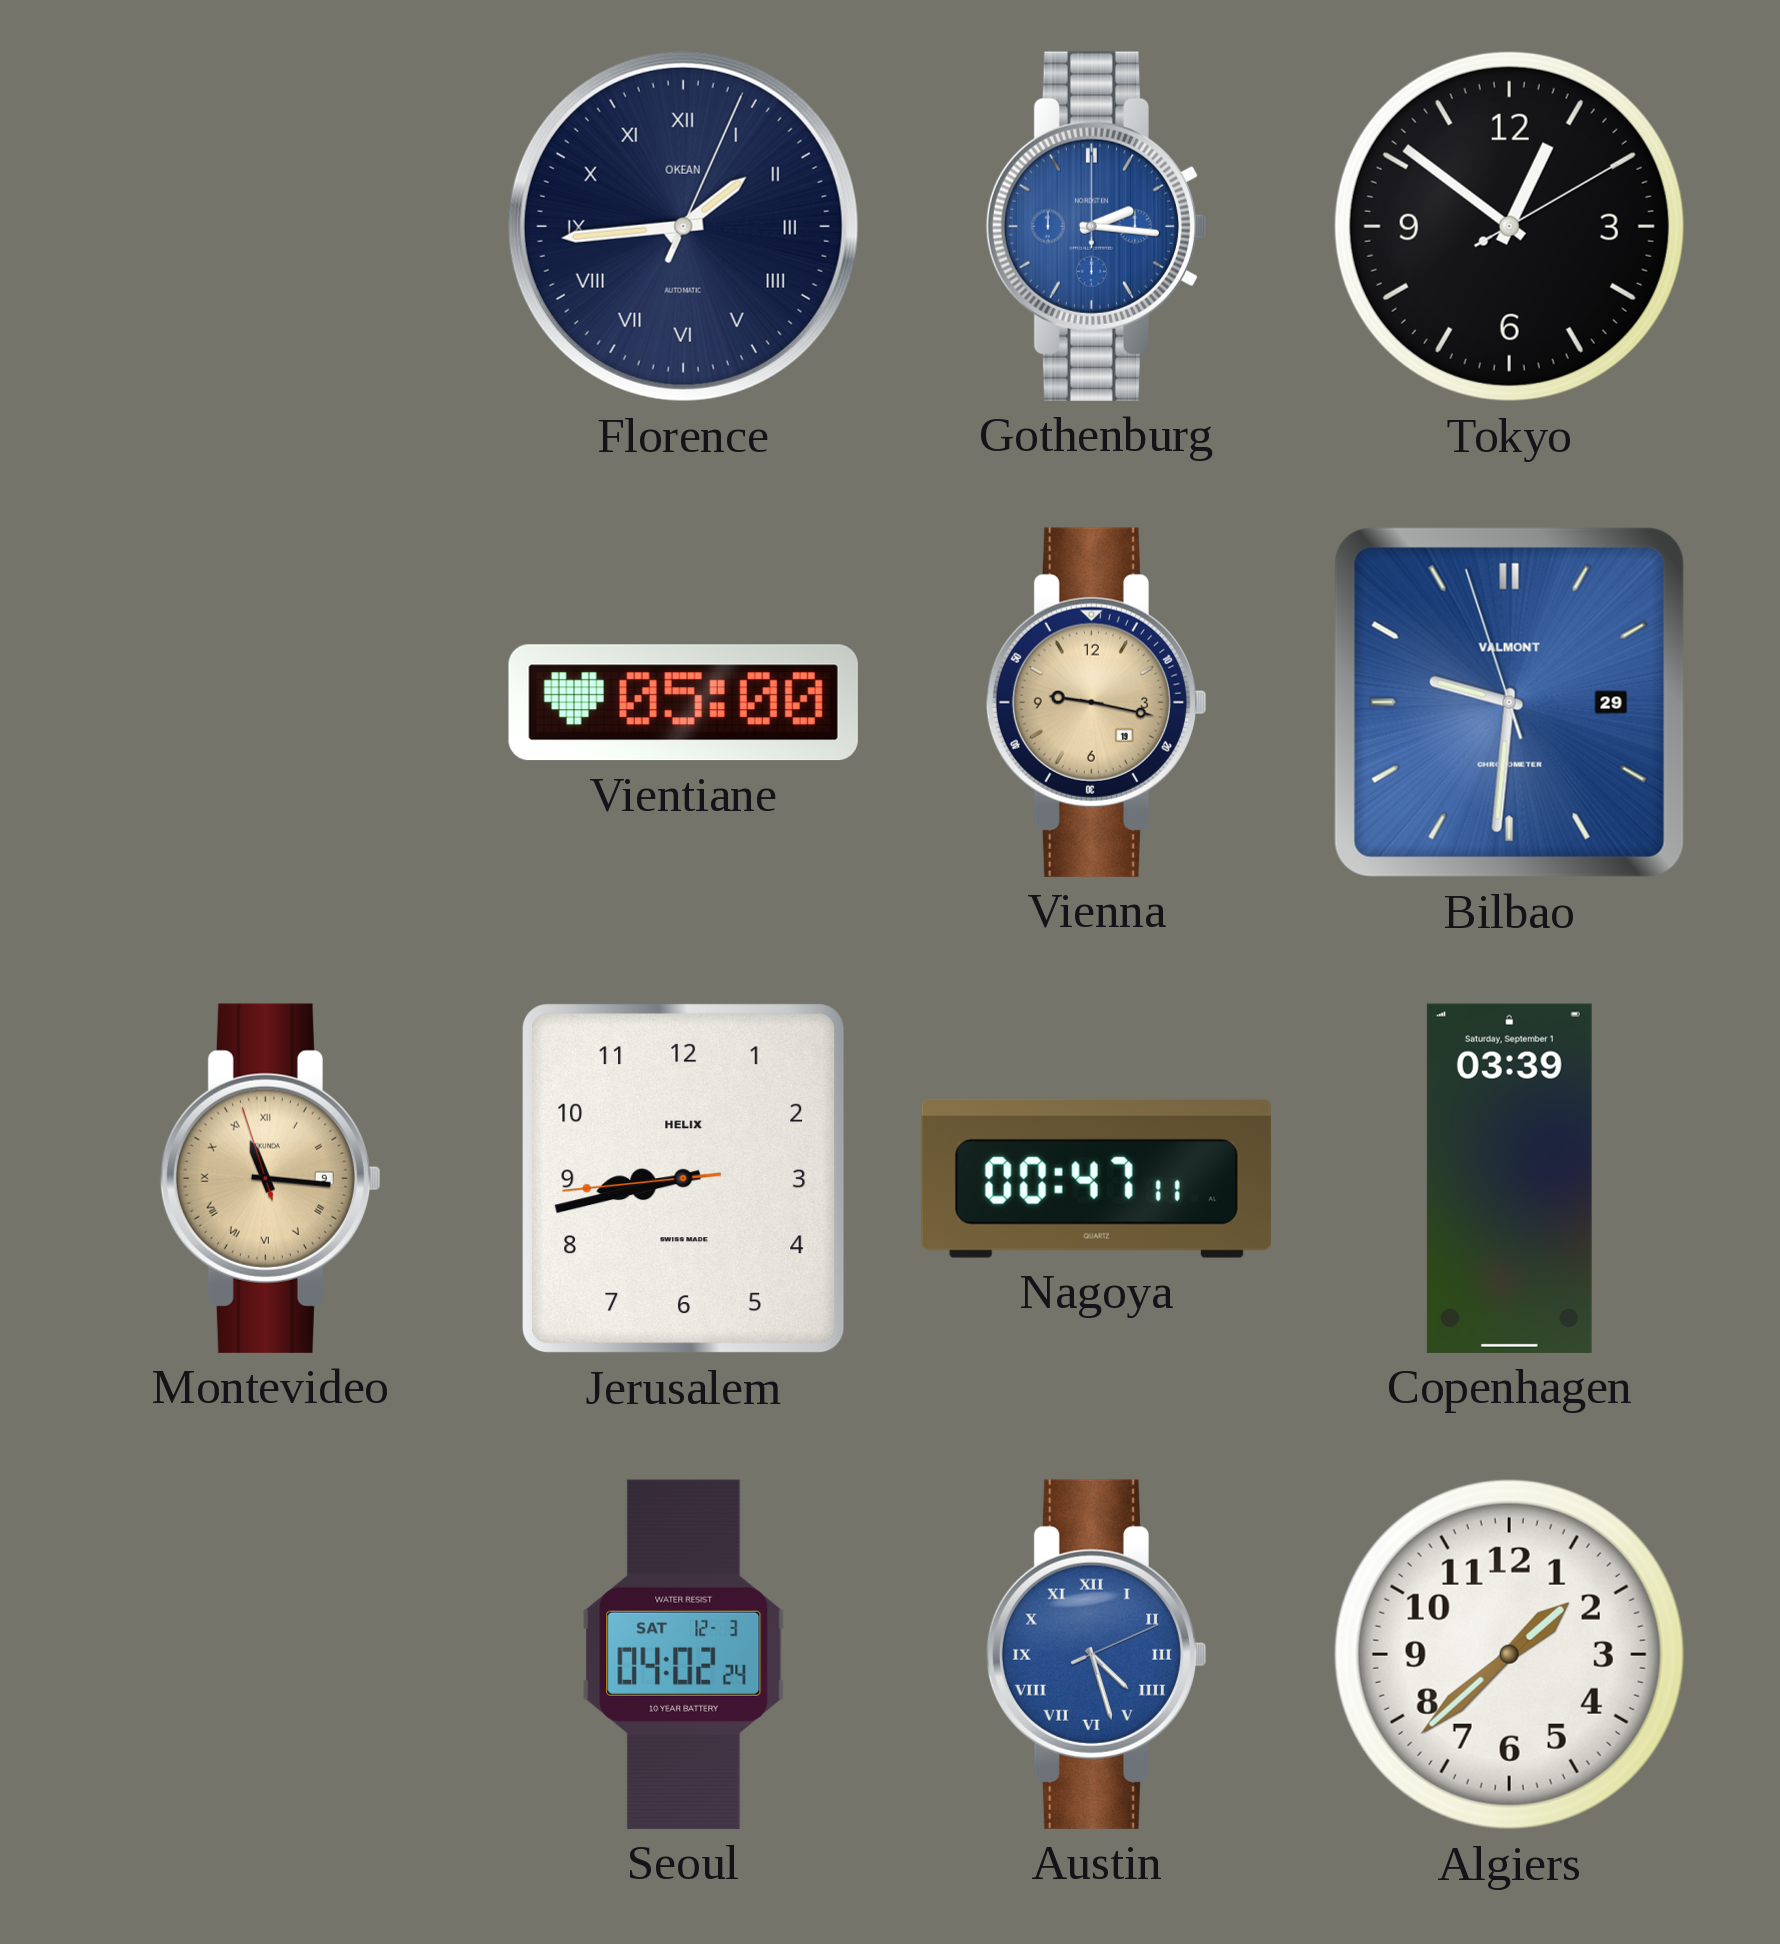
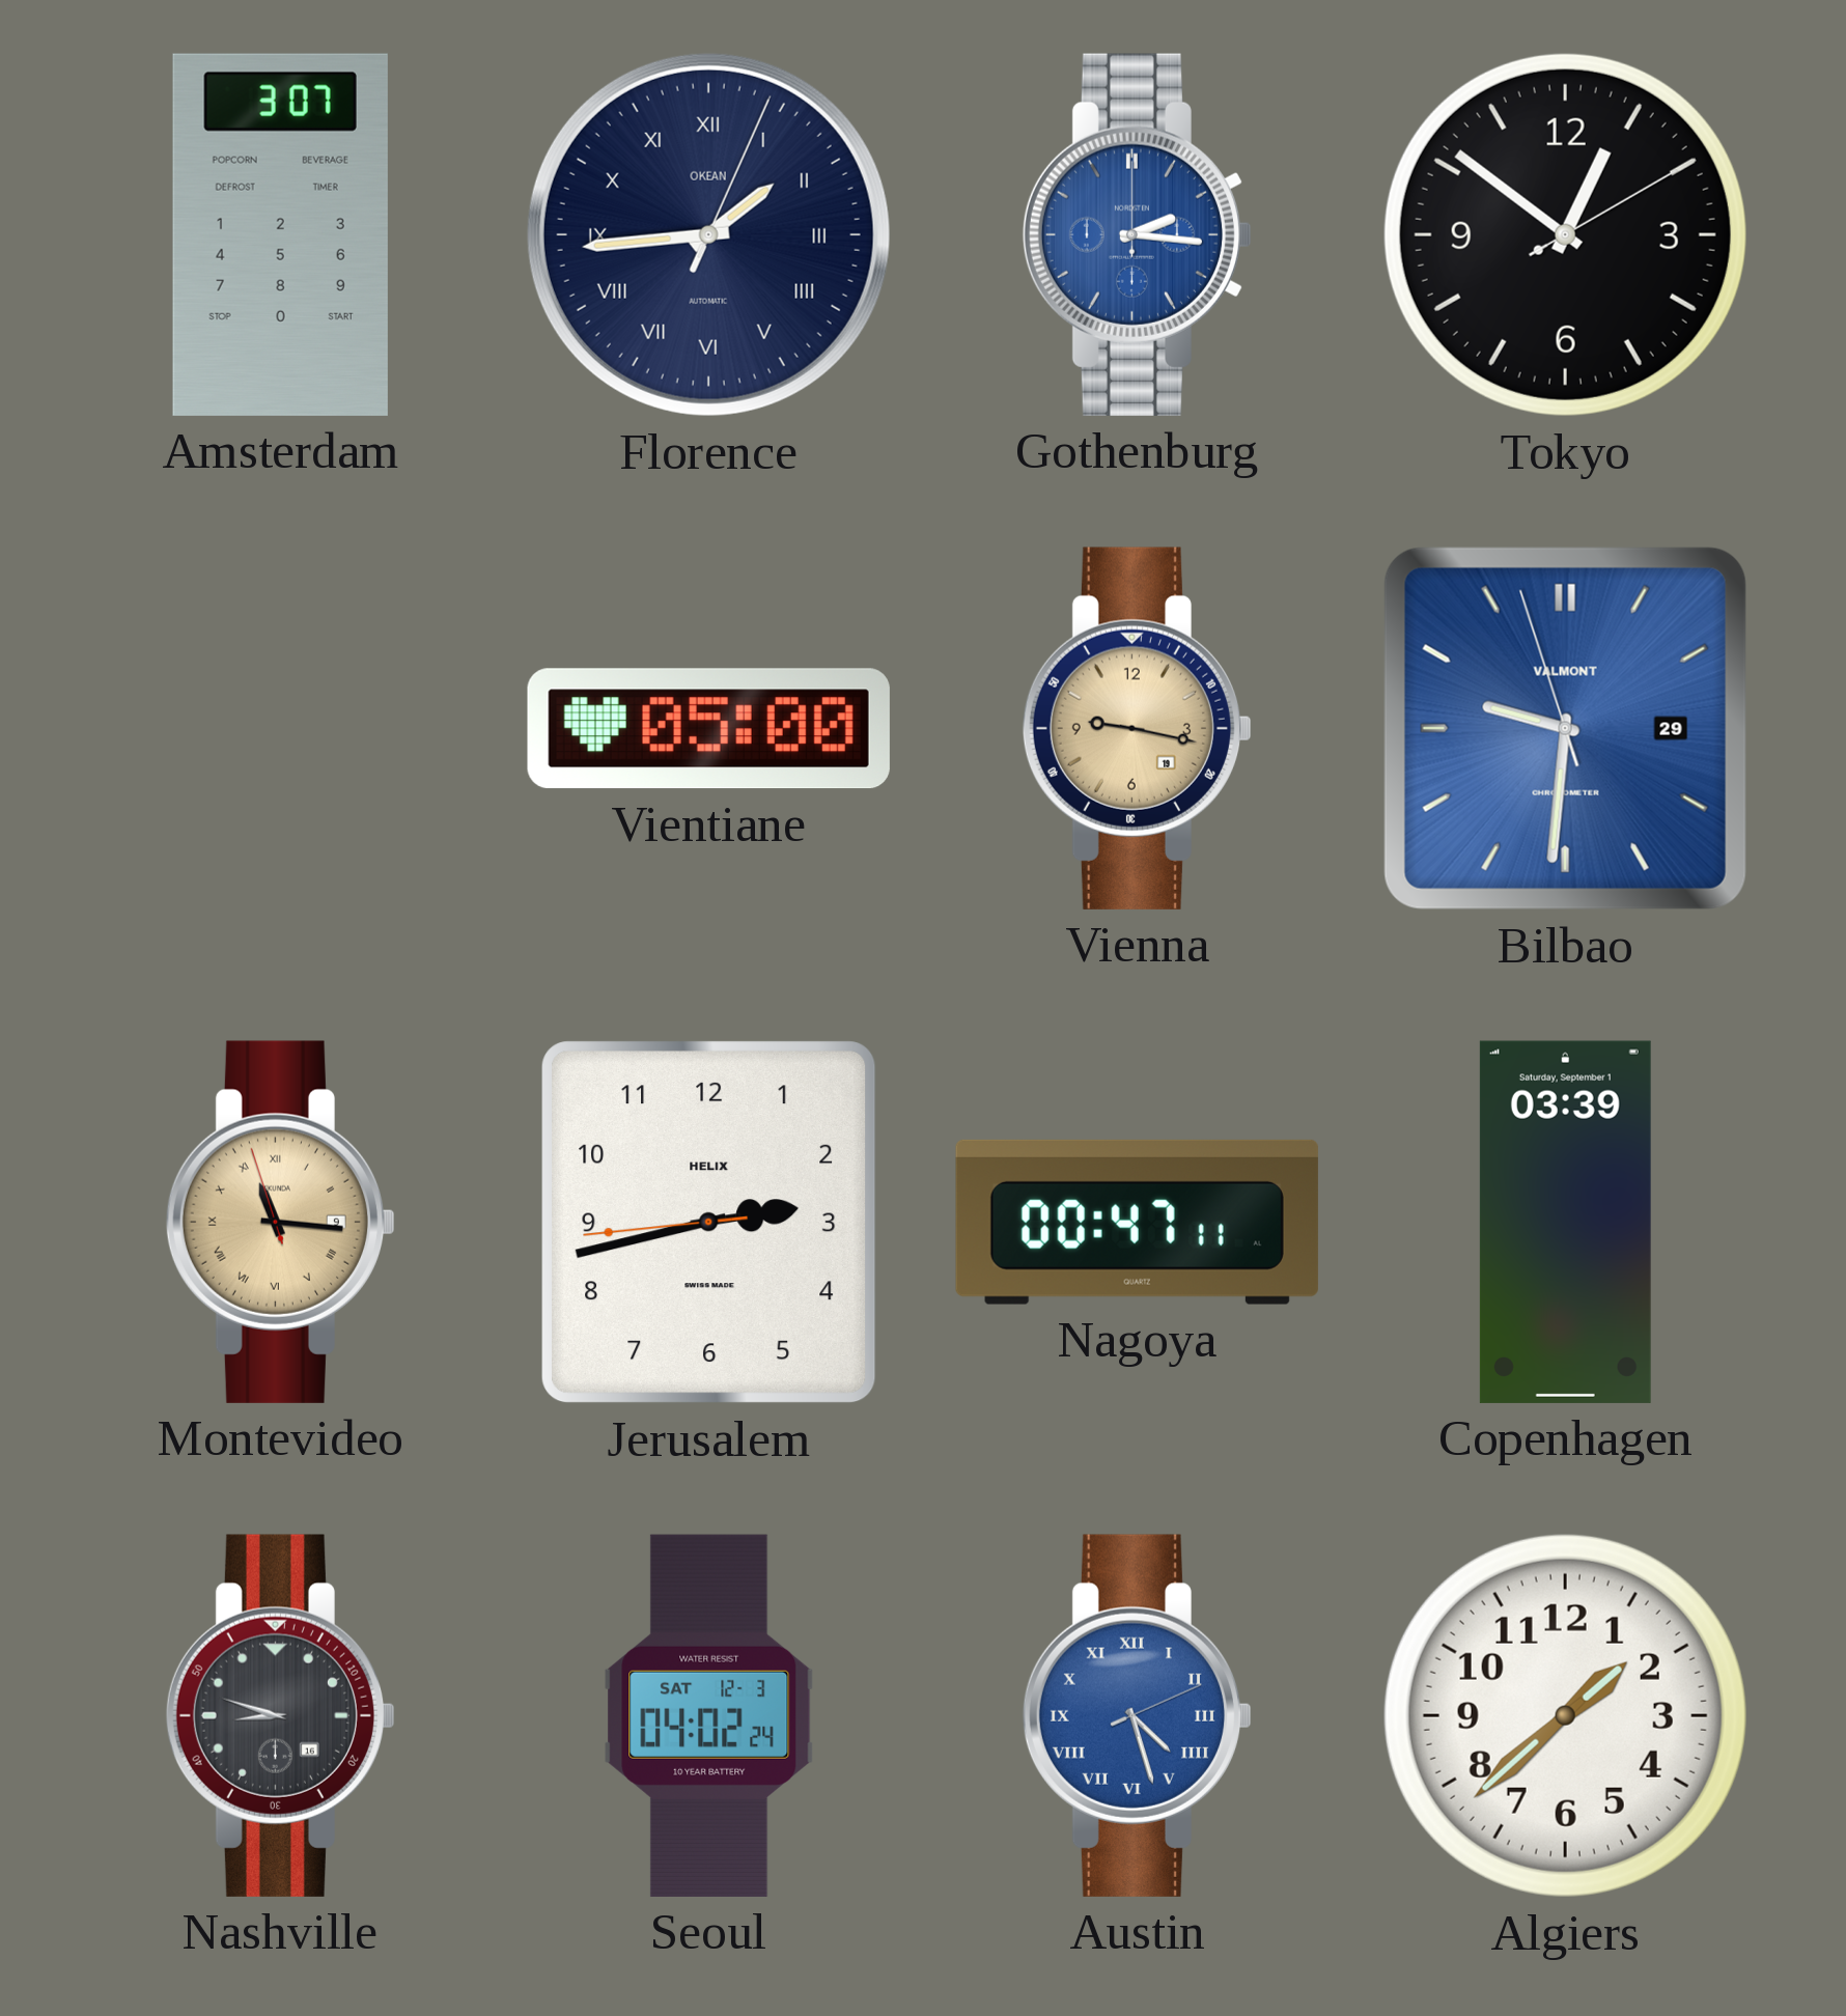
Amsterdam: none -> 3:07 (280, 234)
Jerusalem: 8:42 -> 2:42 (709, 1223)
Nashville: none -> 8:48 (280, 1715)
